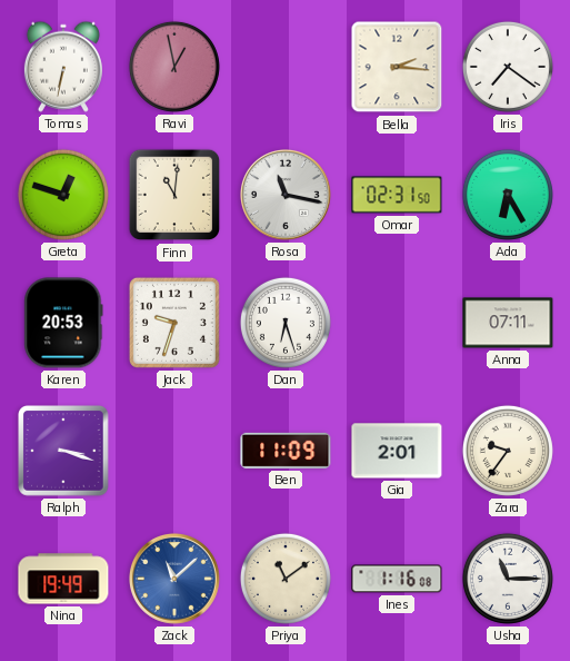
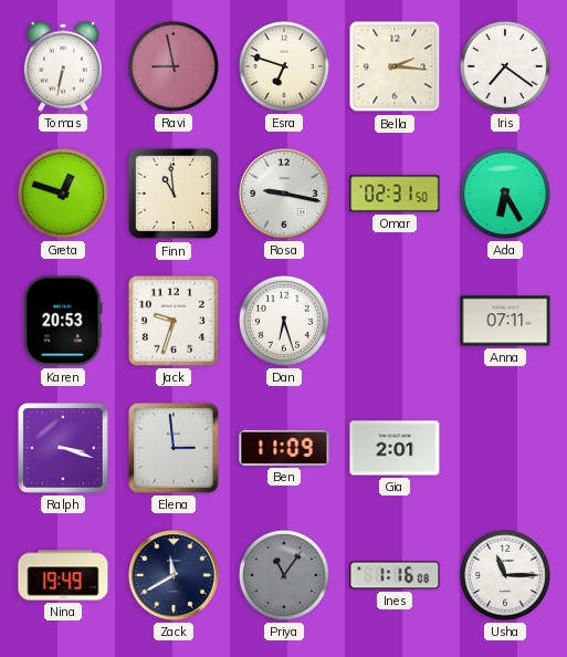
Ravi: 12:58 -> 8:58 (174, 66)
Esra: none -> 6:48 (284, 66)
Finn: 11:01 -> 10:59 (174, 194)
Rosa: 11:17 -> 9:17 (285, 195)
Elena: none -> 2:59 (175, 449)
Zara: 9:36 -> none (508, 451)
Zack: 11:08 -> 11:40 (175, 576)
Zack dial: blue -> navy (175, 576)
Priya: 11:09 -> 11:06 (284, 575)
Priya dial: cream -> grey (284, 575)
